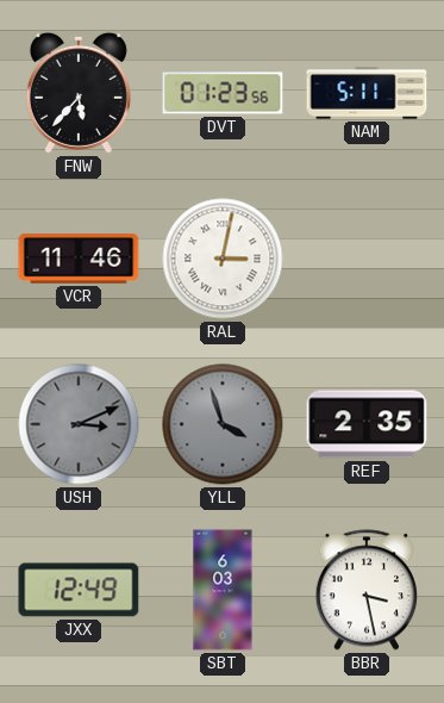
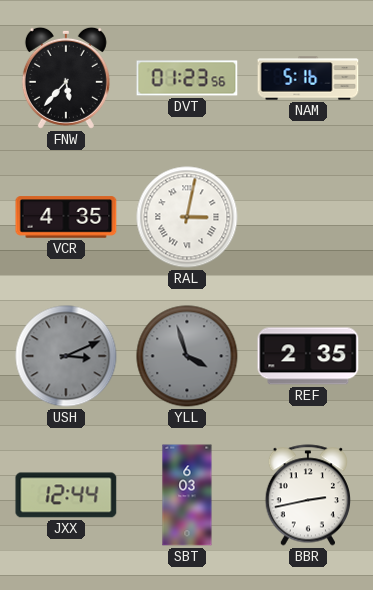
NAM: 5:11 -> 5:16 (308, 78)
VCR: 11:46 -> 4:35 (66, 217)
JXX: 12:49 -> 12:44 (66, 495)
BBR: 3:28 -> 2:43 (307, 495)
